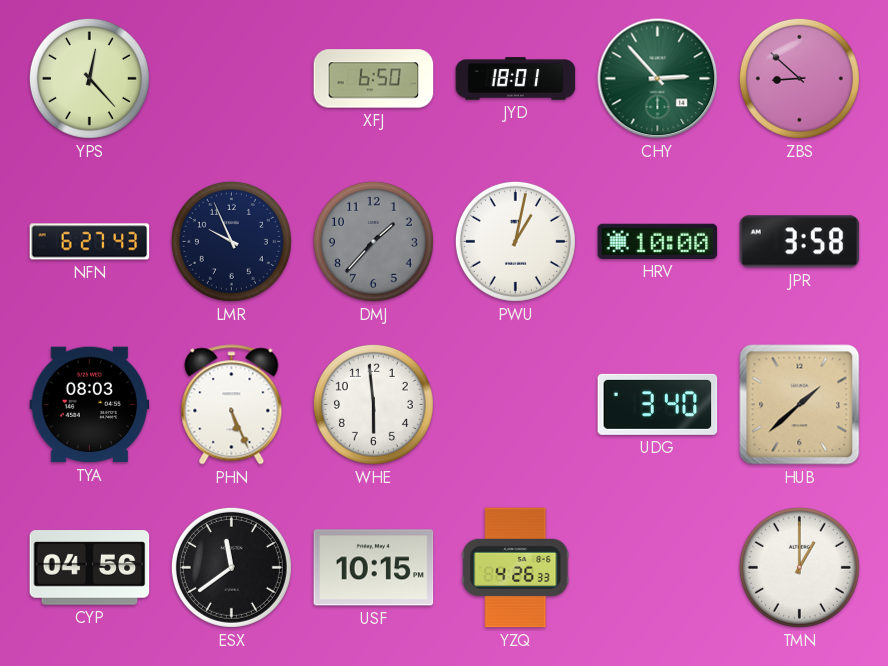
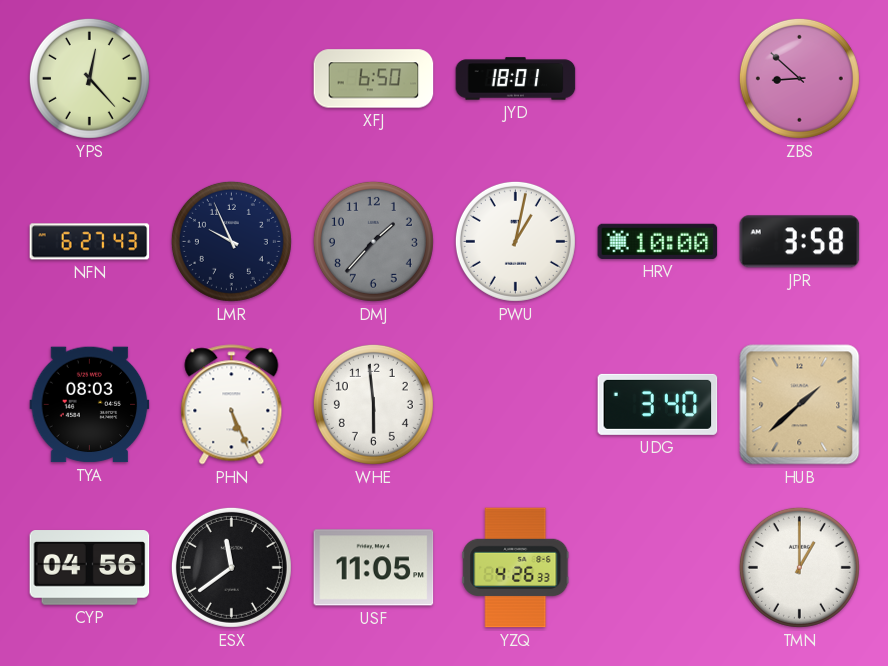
CHY: 2:53 -> none (658, 79)
USF: 10:15 -> 11:05 (374, 568)
